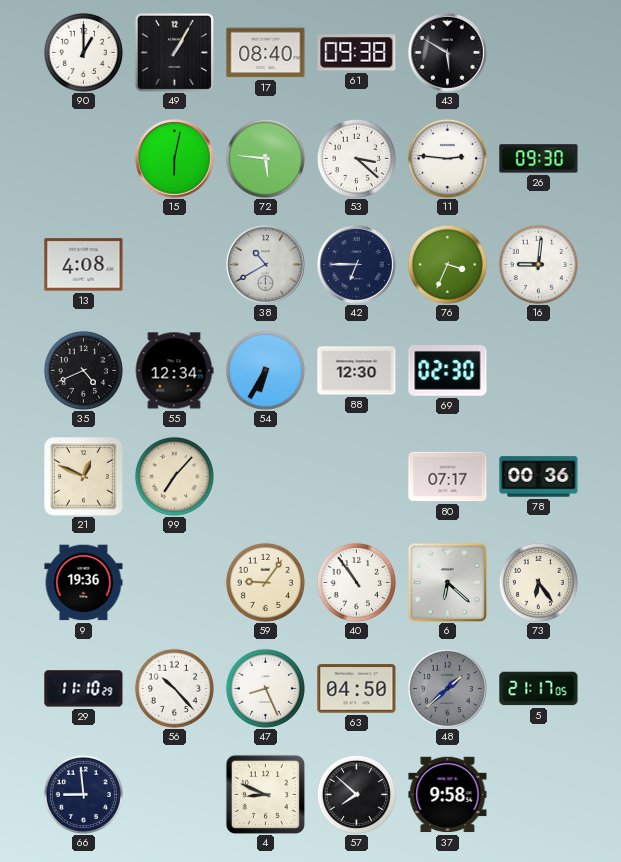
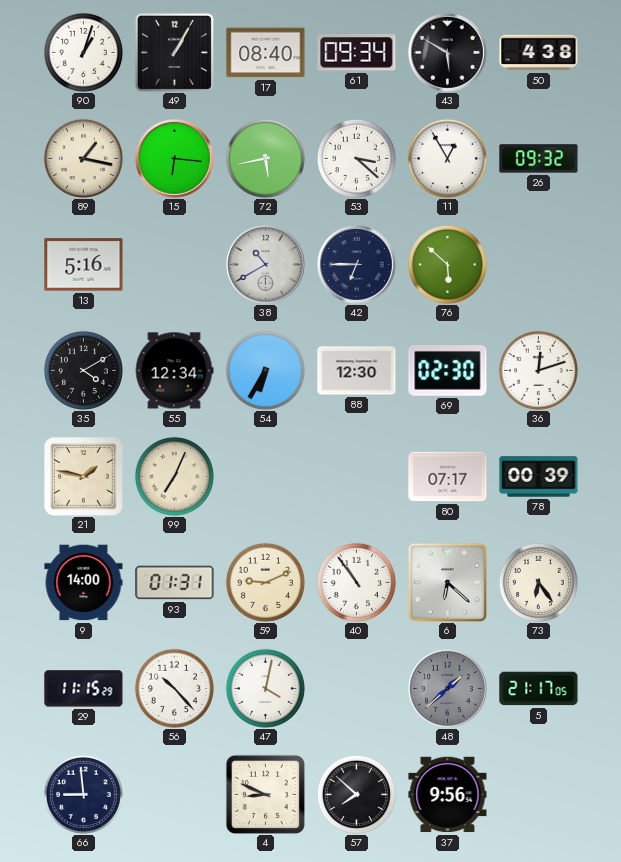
90: 1:00 -> 1:03 (83, 52)
61: 09:38 -> 09:34 (357, 53)
50: none -> 4:38 (539, 53)
89: none -> 1:17 (83, 158)
15: 6:02 -> 6:16 (175, 159)
72: 5:46 -> 5:43 (265, 158)
11: 2:46 -> 12:55 (447, 158)
26: 09:30 -> 09:32 (539, 159)
13: 4:08 -> 5:16 (84, 265)
76: 3:34 -> 5:52 (447, 264)
16: 9:01 -> none (538, 264)
35: 4:41 -> 4:10 (83, 370)
36: none -> 12:12 (538, 370)
21: 12:49 -> 1:47 (84, 477)
99: 7:07 -> 7:04 (174, 476)
78: 00:36 -> 00:39 (539, 477)
9: 19:36 -> 14:00 (84, 583)
93: none -> 01:31 (175, 583)
59: 9:06 -> 9:11 (265, 582)
29: 11:10 -> 11:15 (84, 689)
47: 8:26 -> 4:02 (265, 688)
63: 04:50 -> none (357, 689)
37: 9:58 -> 9:56 (448, 795)
